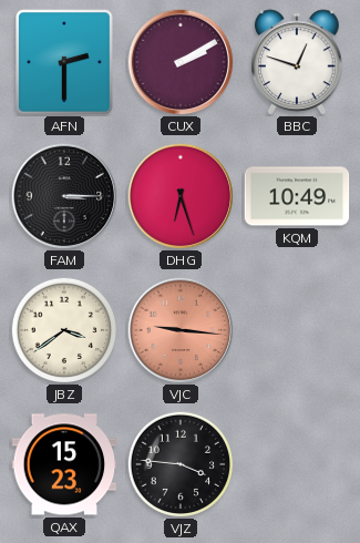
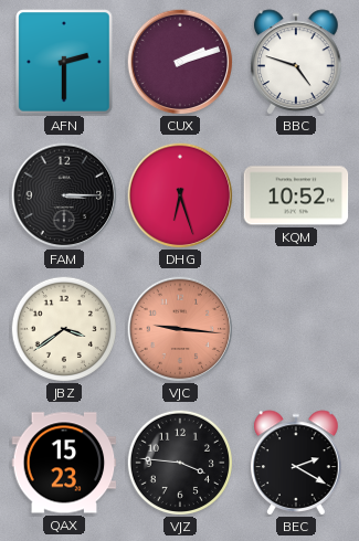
CUX: 2:10 -> 2:12 (180, 62)
BBC: 12:48 -> 4:48 (296, 62)
KQM: 10:49 -> 10:52 (296, 195)
BEC: none -> 2:20 (296, 463)
